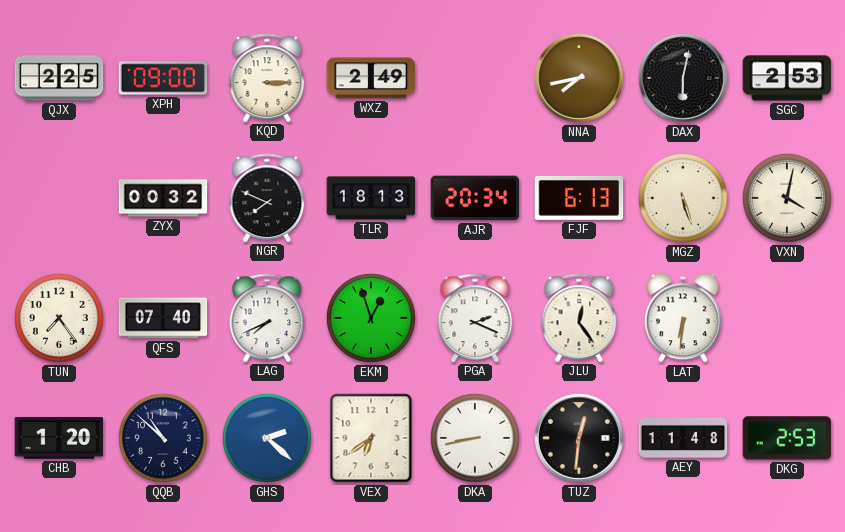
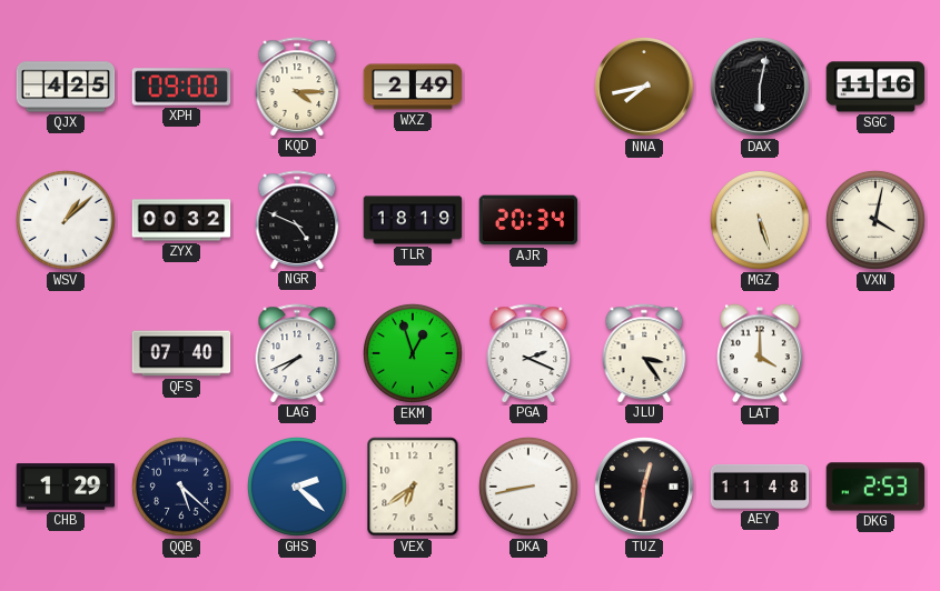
QJX: 2:25 -> 4:25 (66, 87)
KQD: 3:15 -> 4:15 (297, 87)
SGC: 2:53 -> 11:16 (875, 87)
WSV: none -> 1:08 (67, 221)
NGR: 7:49 -> 4:49 (297, 220)
TLR: 18:13 -> 18:19 (413, 220)
FJF: 6:13 -> none (579, 198)
TUN: 7:24 -> none (60, 319)
JLU: 12:24 -> 3:24 (644, 353)
LAT: 6:31 -> 4:00 (761, 353)
CHB: 1:20 -> 1:29 (66, 487)
QQB: 10:52 -> 5:22 (182, 488)
